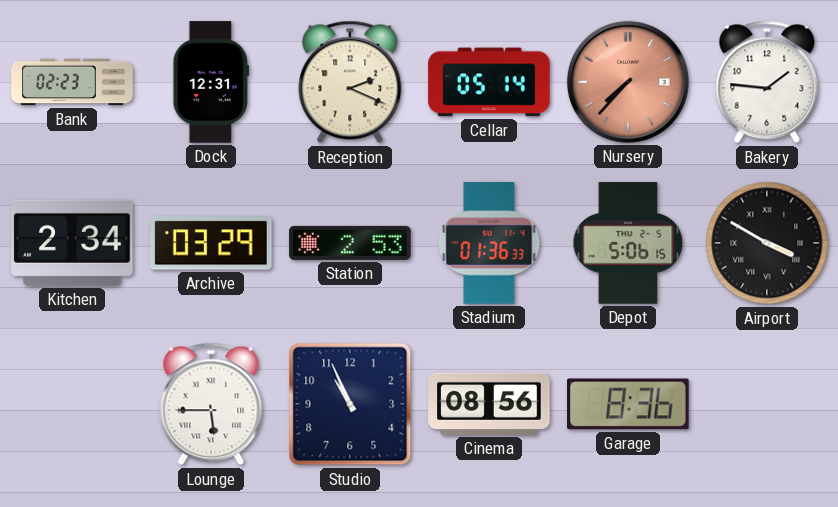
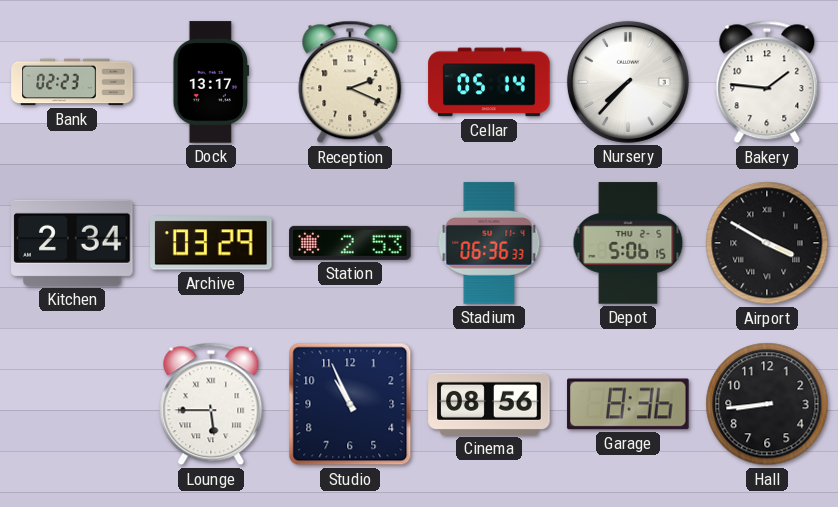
Dock: 12:31 -> 13:17 (211, 82)
Nursery dial: salmon -> white (628, 82)
Stadium: 01:36 -> 06:36 (489, 243)
Hall: none -> 8:44 (767, 404)
